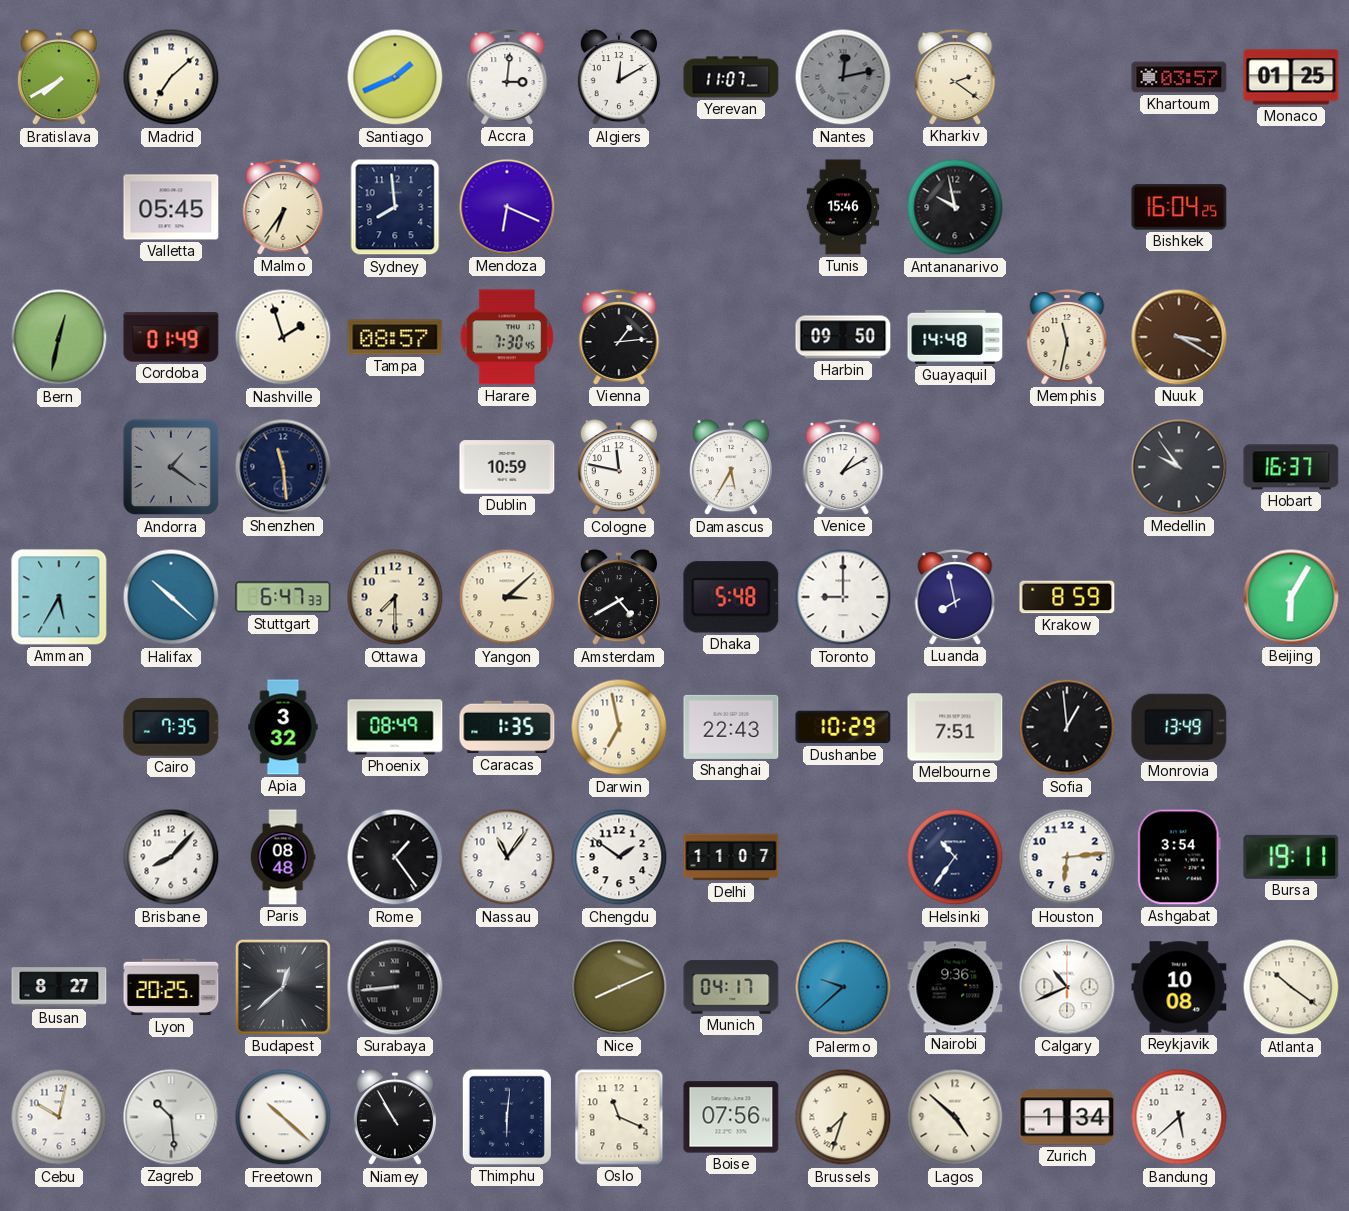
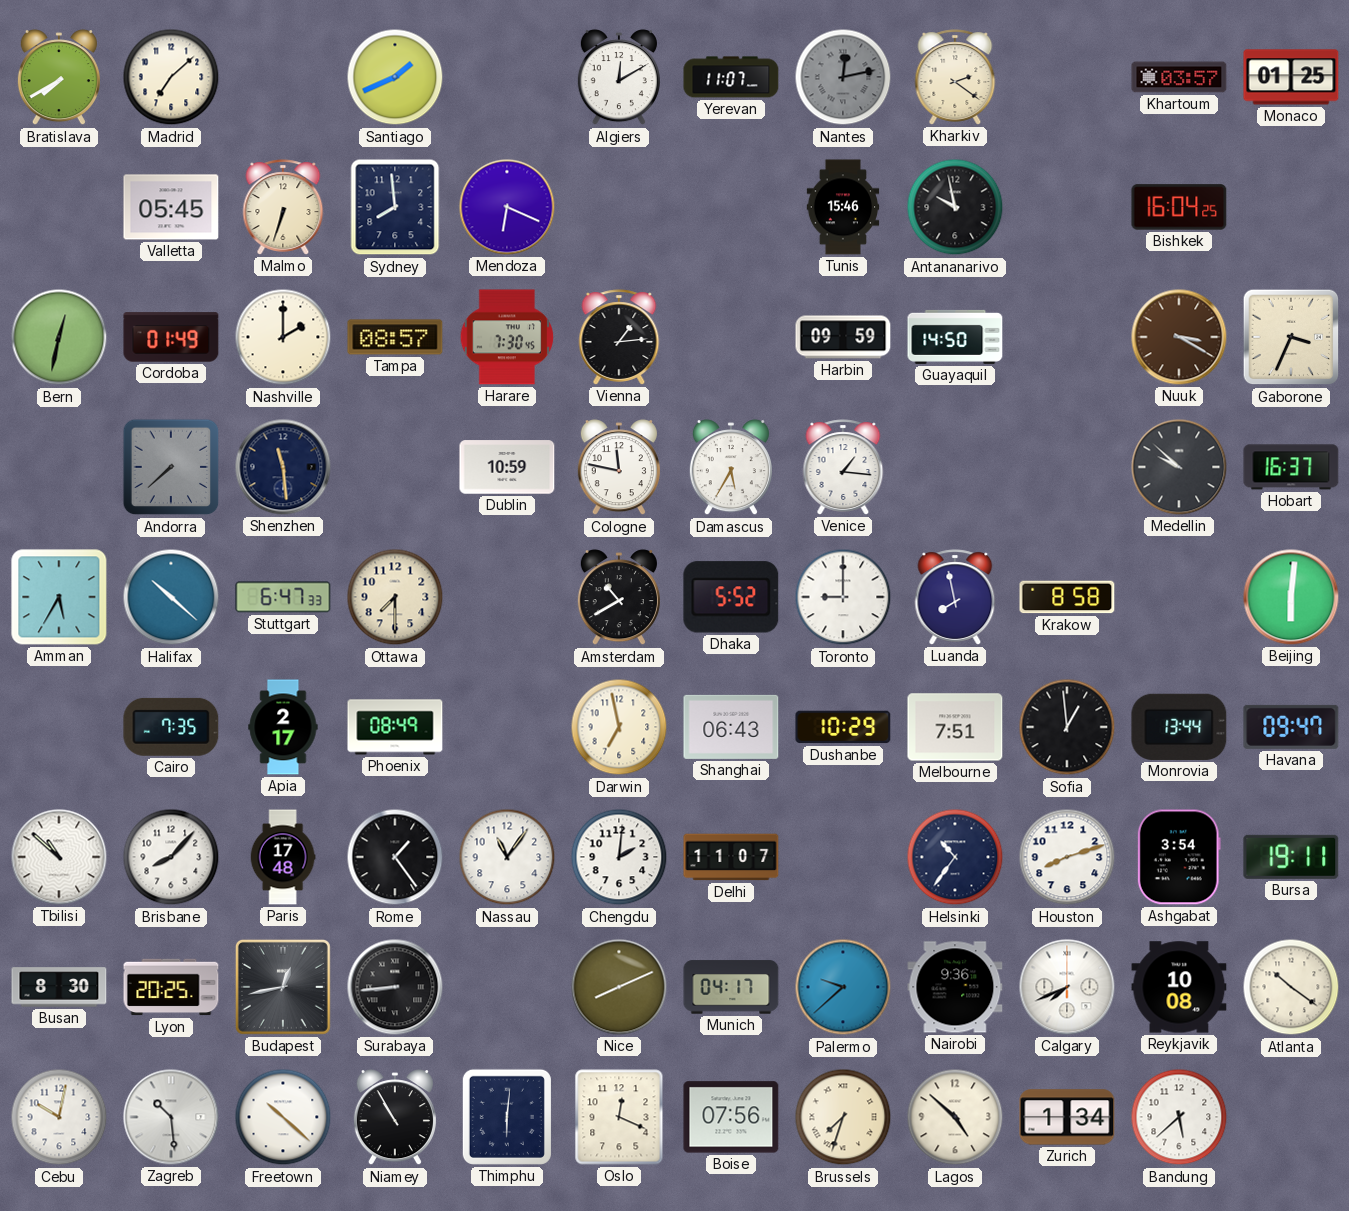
Accra: 3:01 -> none (507, 77)
Malmo: 6:36 -> 6:33 (283, 207)
Nashville: 1:57 -> 2:00 (283, 337)
Harbin: 09:50 -> 09:59 (843, 337)
Guayaquil: 14:48 -> 14:50 (955, 337)
Memphis: 11:32 -> none (1067, 337)
Gaborone: none -> 3:34 (1291, 337)
Andorra: 1:21 -> 7:38 (171, 467)
Venice: 1:10 -> 1:16 (843, 467)
Medellin: 9:54 -> 9:52 (1179, 467)
Yangon: 3:08 -> none (507, 597)
Amsterdam: 4:40 -> 10:40 (619, 598)
Dhaka: 5:48 -> 5:52 (731, 597)
Krakow: 8:59 -> 8:58 (1067, 597)
Beijing: 6:05 -> 6:01 (1291, 597)
Apia: 3:32 -> 2:17 (283, 727)
Caracas: 1:35 -> none (507, 727)
Shanghai: 22:43 -> 06:43 (731, 727)
Monrovia: 13:49 -> 13:44 (1179, 727)
Havana: none -> 09:47 (1291, 727)
Tbilisi: none -> 10:52 (59, 857)
Paris: 08:48 -> 17:48 (283, 857)
Chengdu: 1:51 -> 2:01 (619, 857)
Houston: 6:14 -> 8:12 (1067, 857)
Busan: 8:27 -> 8:30 (59, 987)
Budapest: 12:38 -> 12:43 (283, 987)
Calgary: 10:41 -> 7:41 (1067, 987)
Oslo: 11:19 -> 12:19 (619, 1117)
